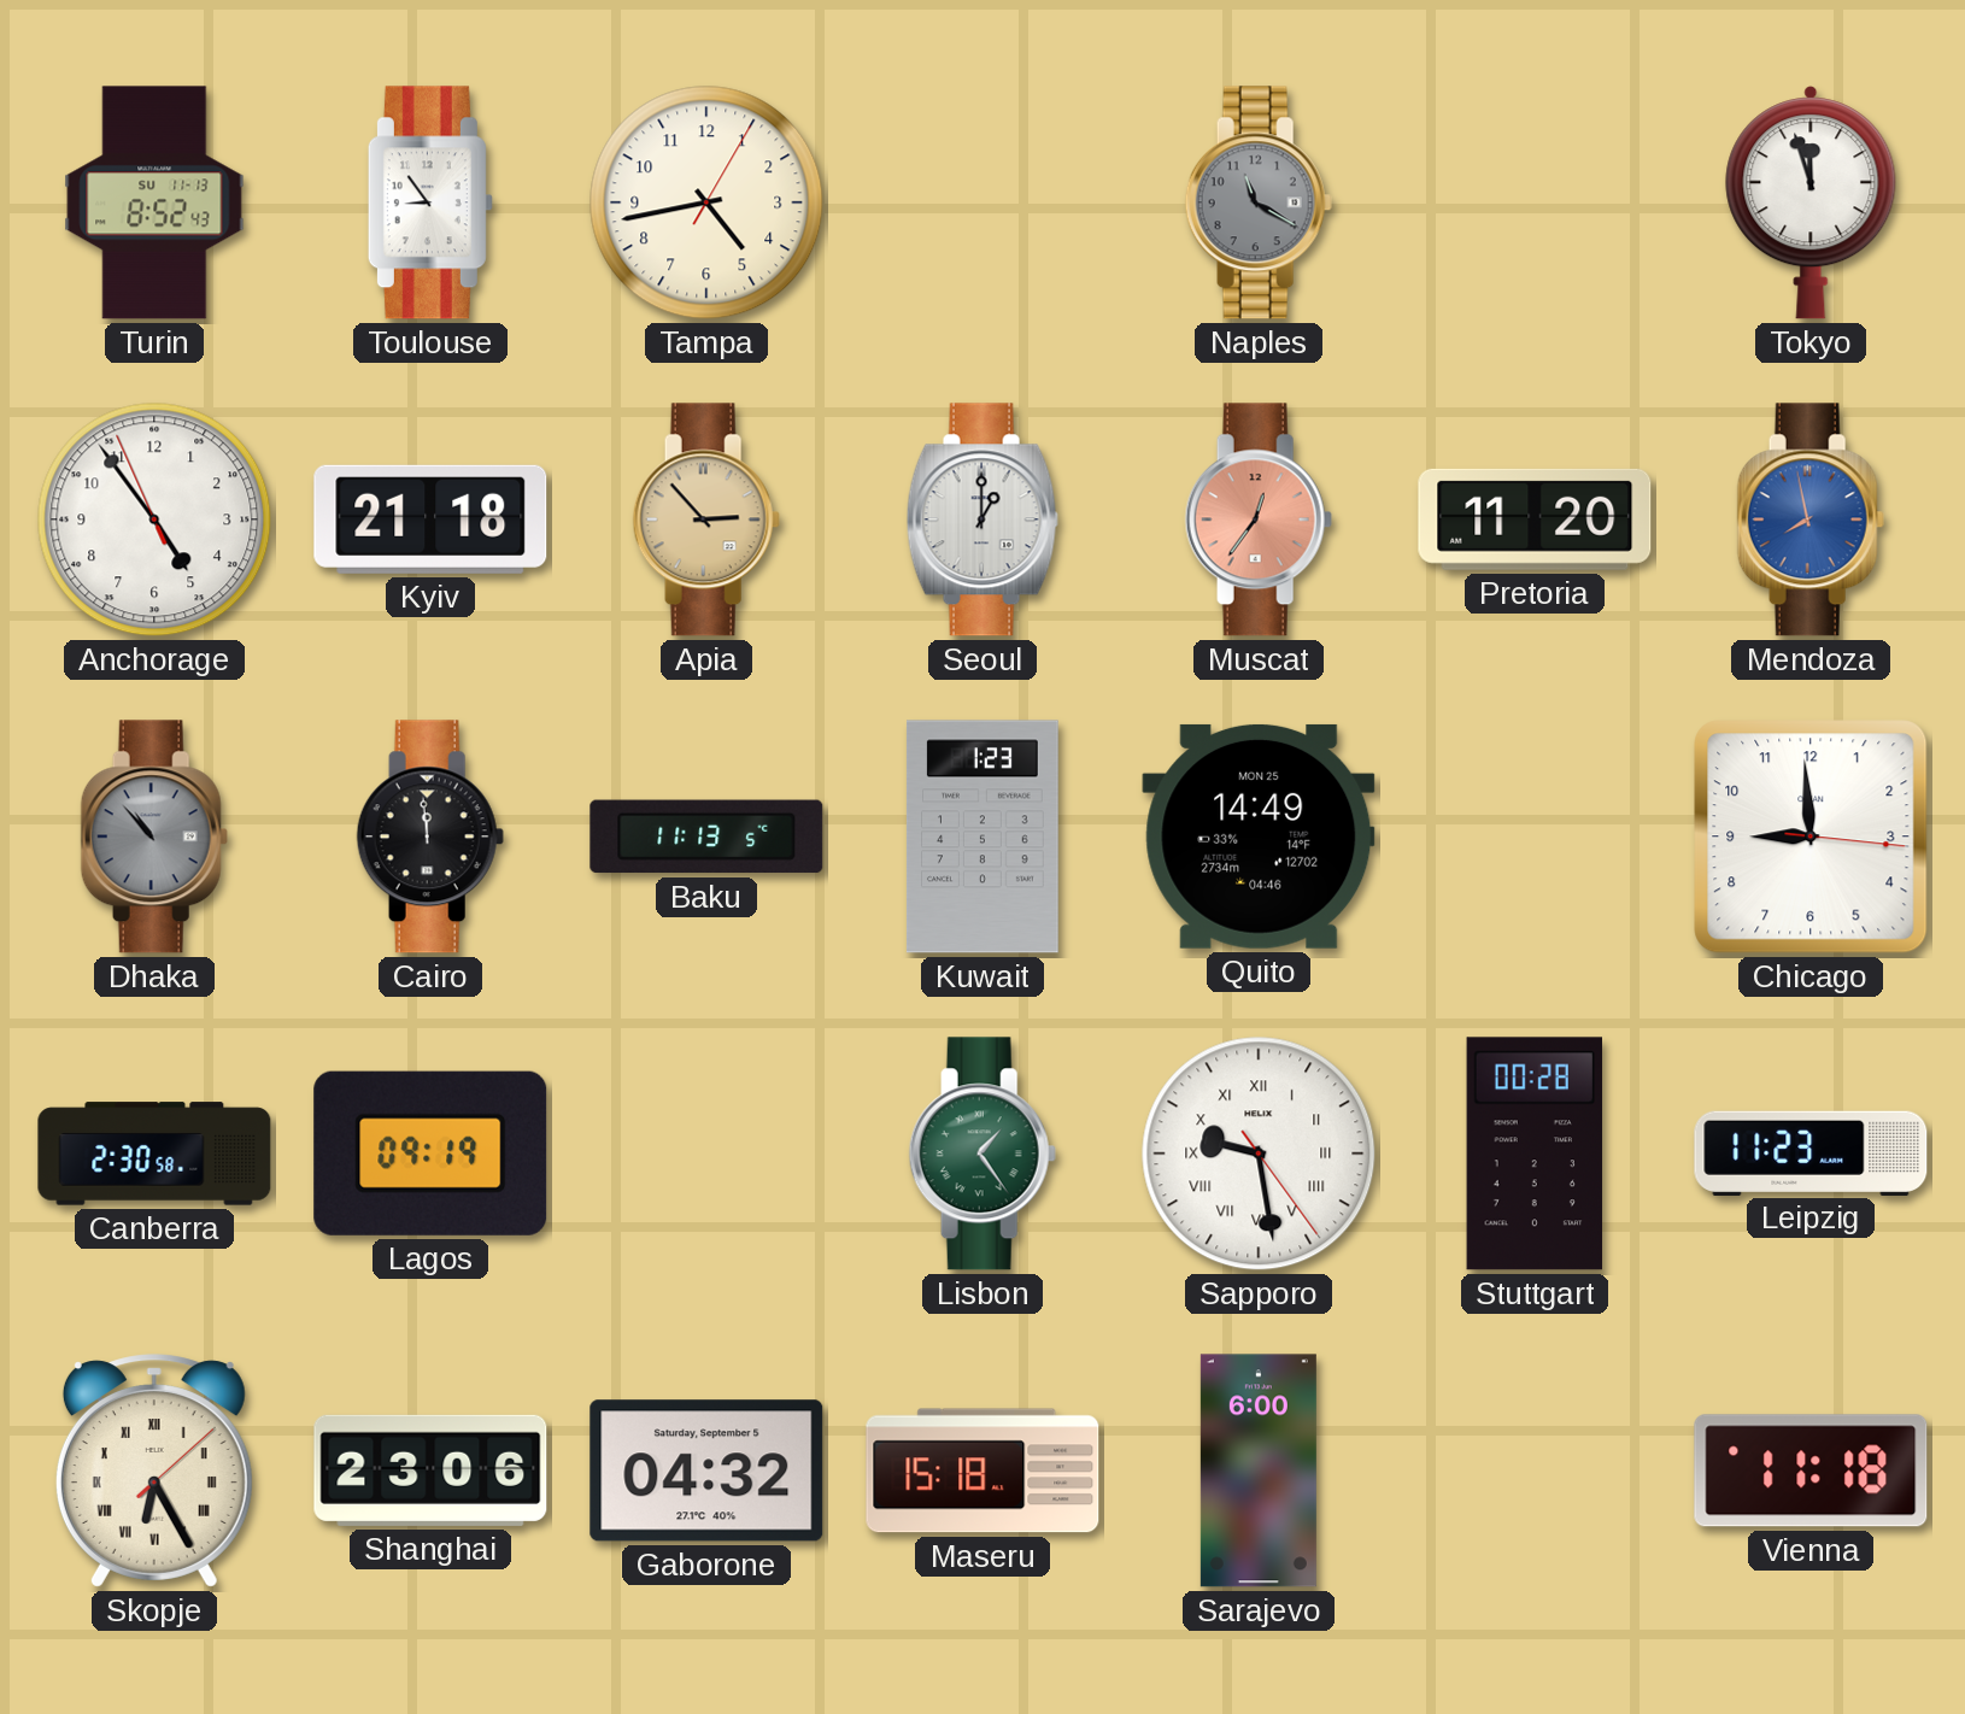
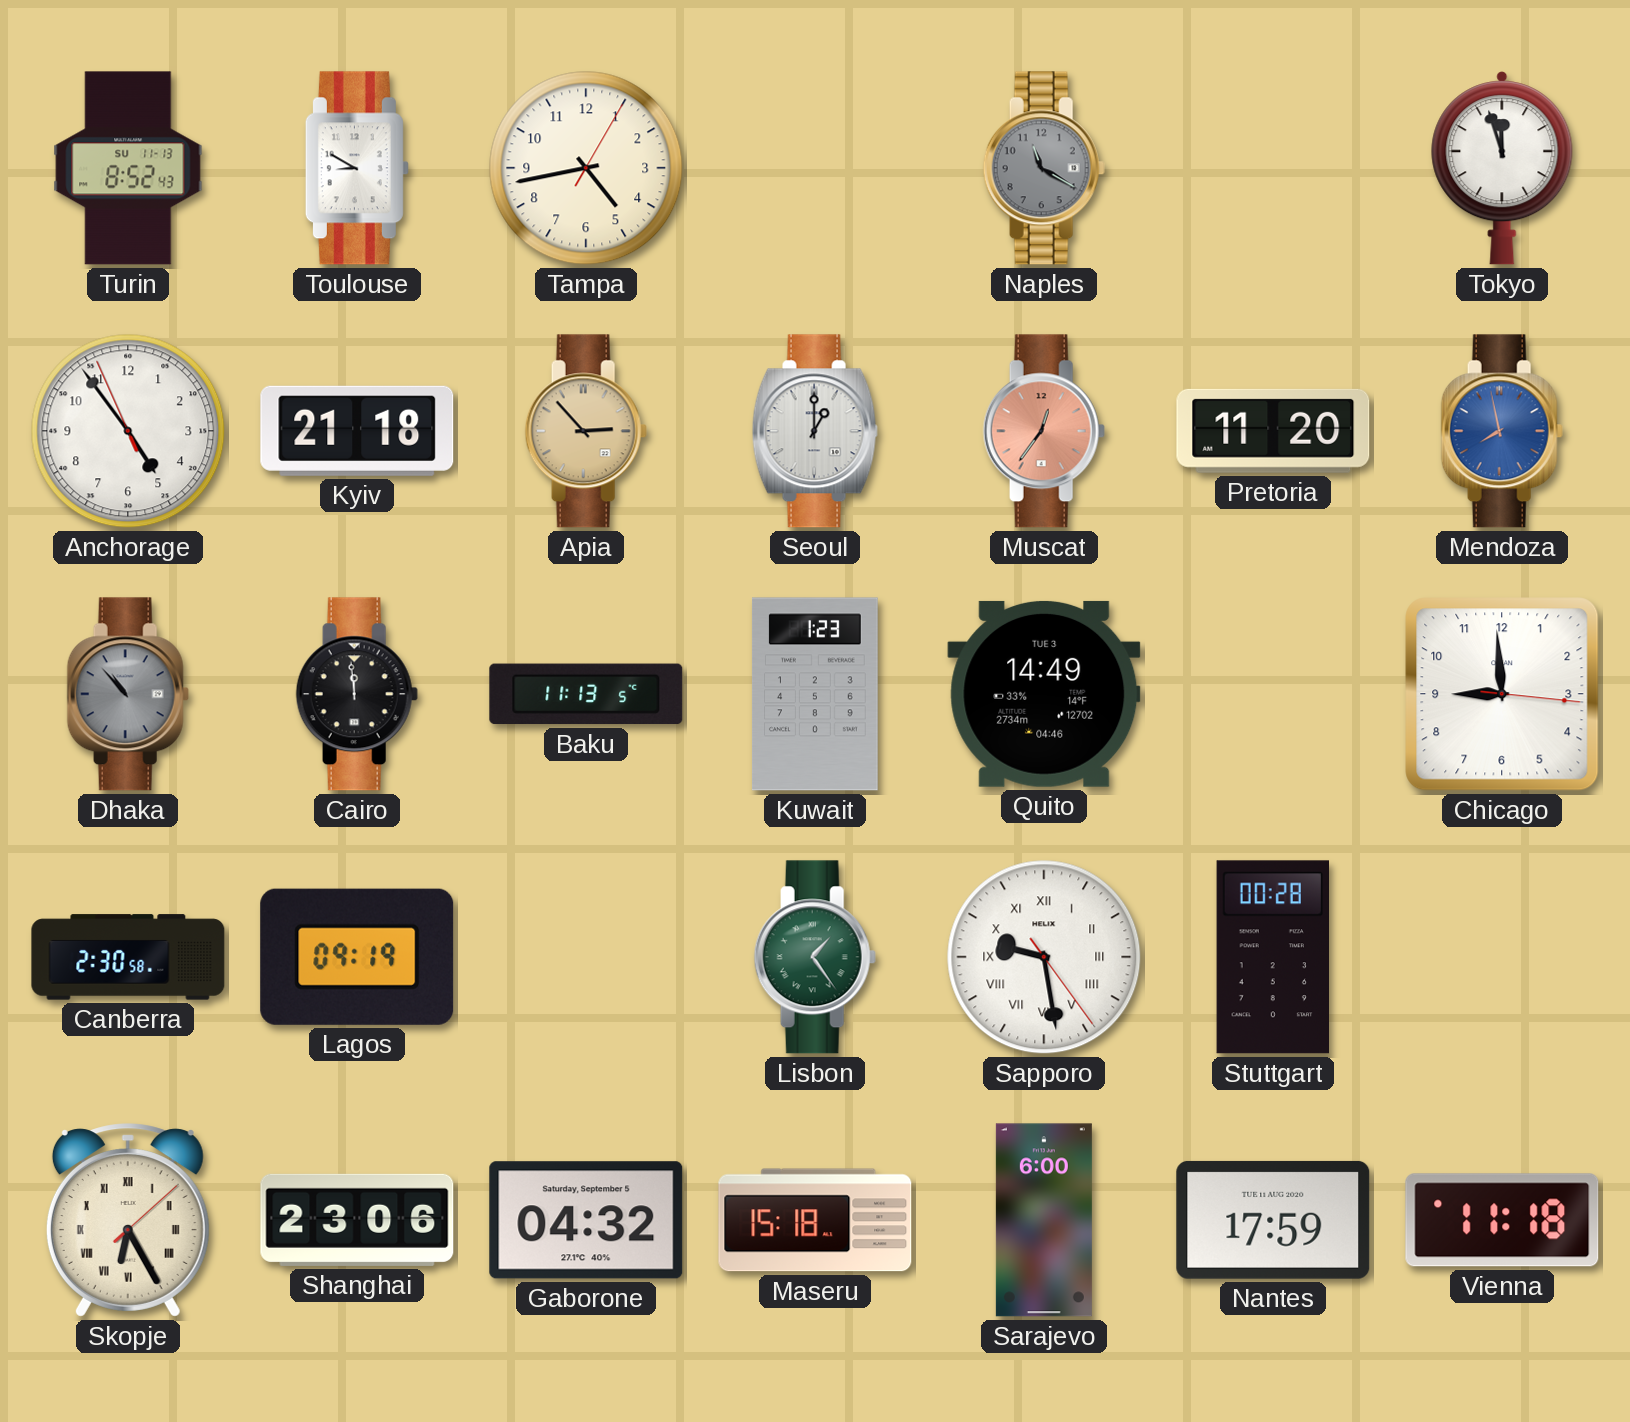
Toulouse: 8:54 -> 8:50 (357, 168)
Quito date: MON 25 -> TUE 3 (1044, 694)
Leipzig: 11:23 -> none (1811, 1152)
Nantes: none -> 17:59 (1273, 1220)
